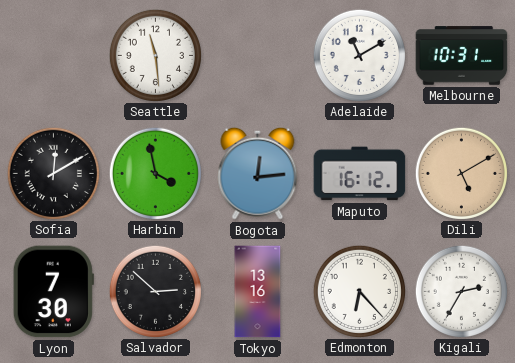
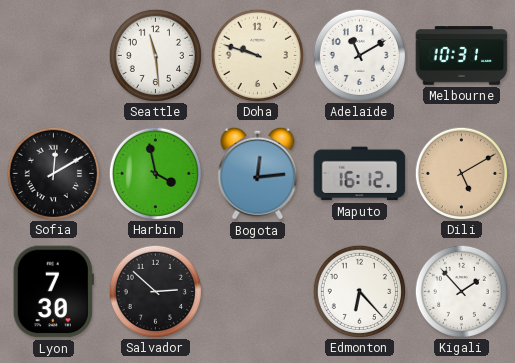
Doha: none -> 9:48 (257, 55)
Tokyo: 13:16 -> none (258, 292)
Kigali: 2:35 -> 1:53 (461, 291)
